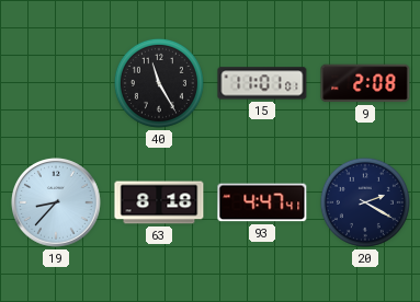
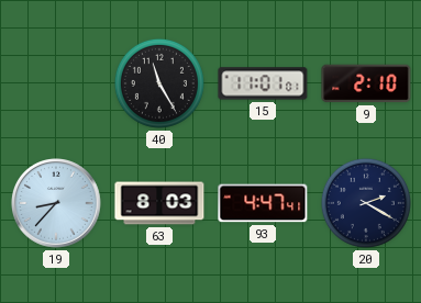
9: 2:08 -> 2:10 (366, 83)
63: 8:18 -> 8:03 (159, 203)
